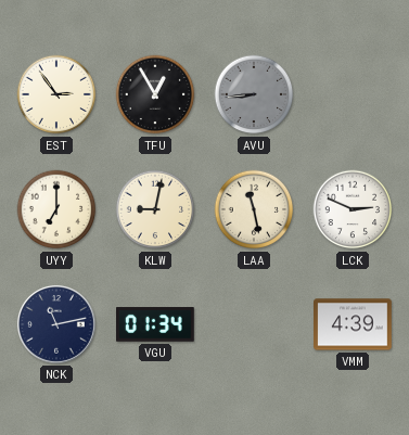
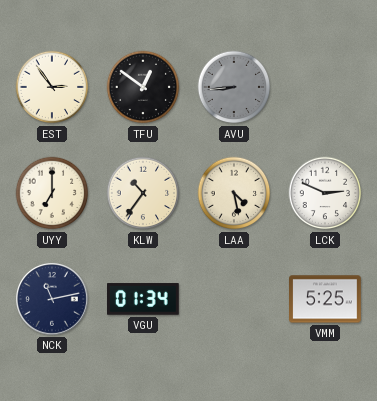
TFU: 12:55 -> 12:51 (143, 87)
KLW: 9:02 -> 10:36 (143, 193)
LAA: 11:28 -> 4:28 (234, 193)
VMM: 4:39 -> 5:25 (326, 299)
